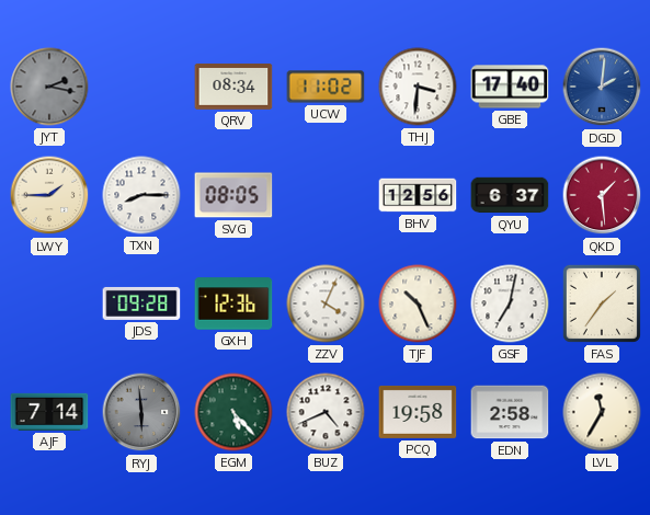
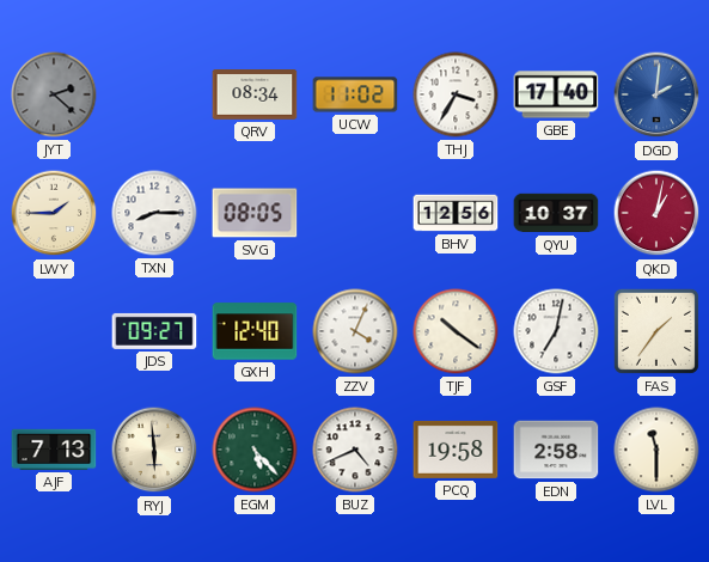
JYT: 2:17 -> 2:22 (54, 94)
THJ: 3:31 -> 3:35 (456, 94)
QYU: 6:37 -> 10:37 (556, 213)
QKD: 1:29 -> 1:02 (656, 213)
JDS: 09:28 -> 09:27 (154, 331)
GXH: 12:36 -> 12:40 (255, 331)
TJF: 10:26 -> 10:21 (456, 331)
AJF: 7:14 -> 7:13 (54, 450)
RYJ dial: grey -> cream (154, 450)
LVL: 11:35 -> 11:30 (656, 450)
